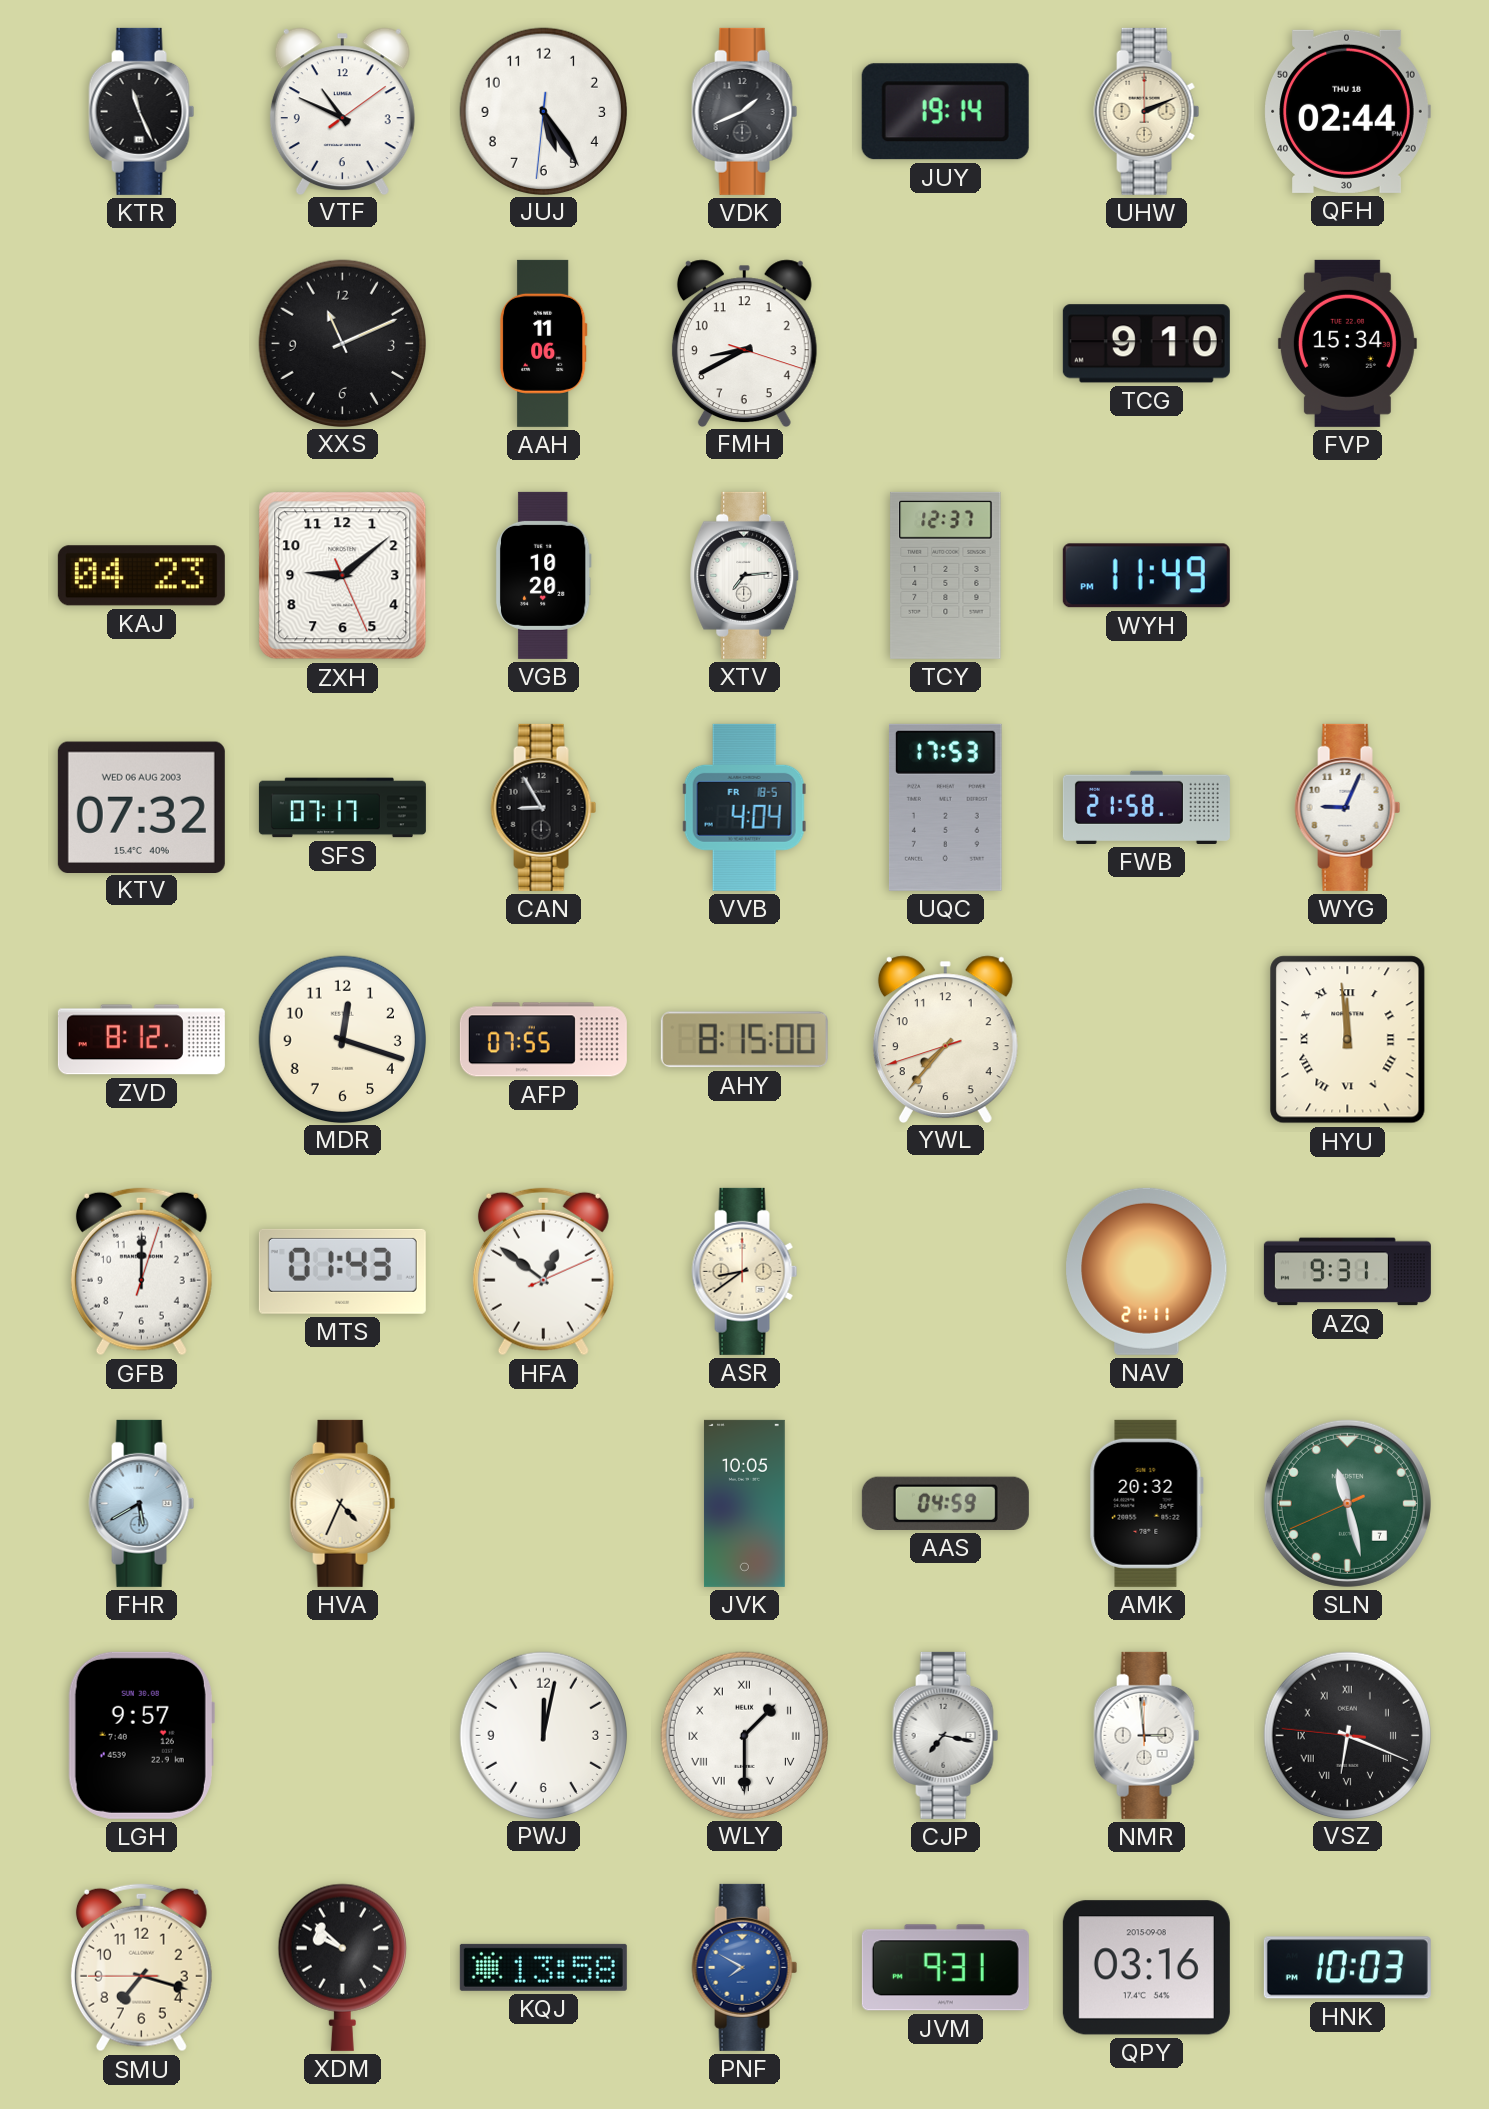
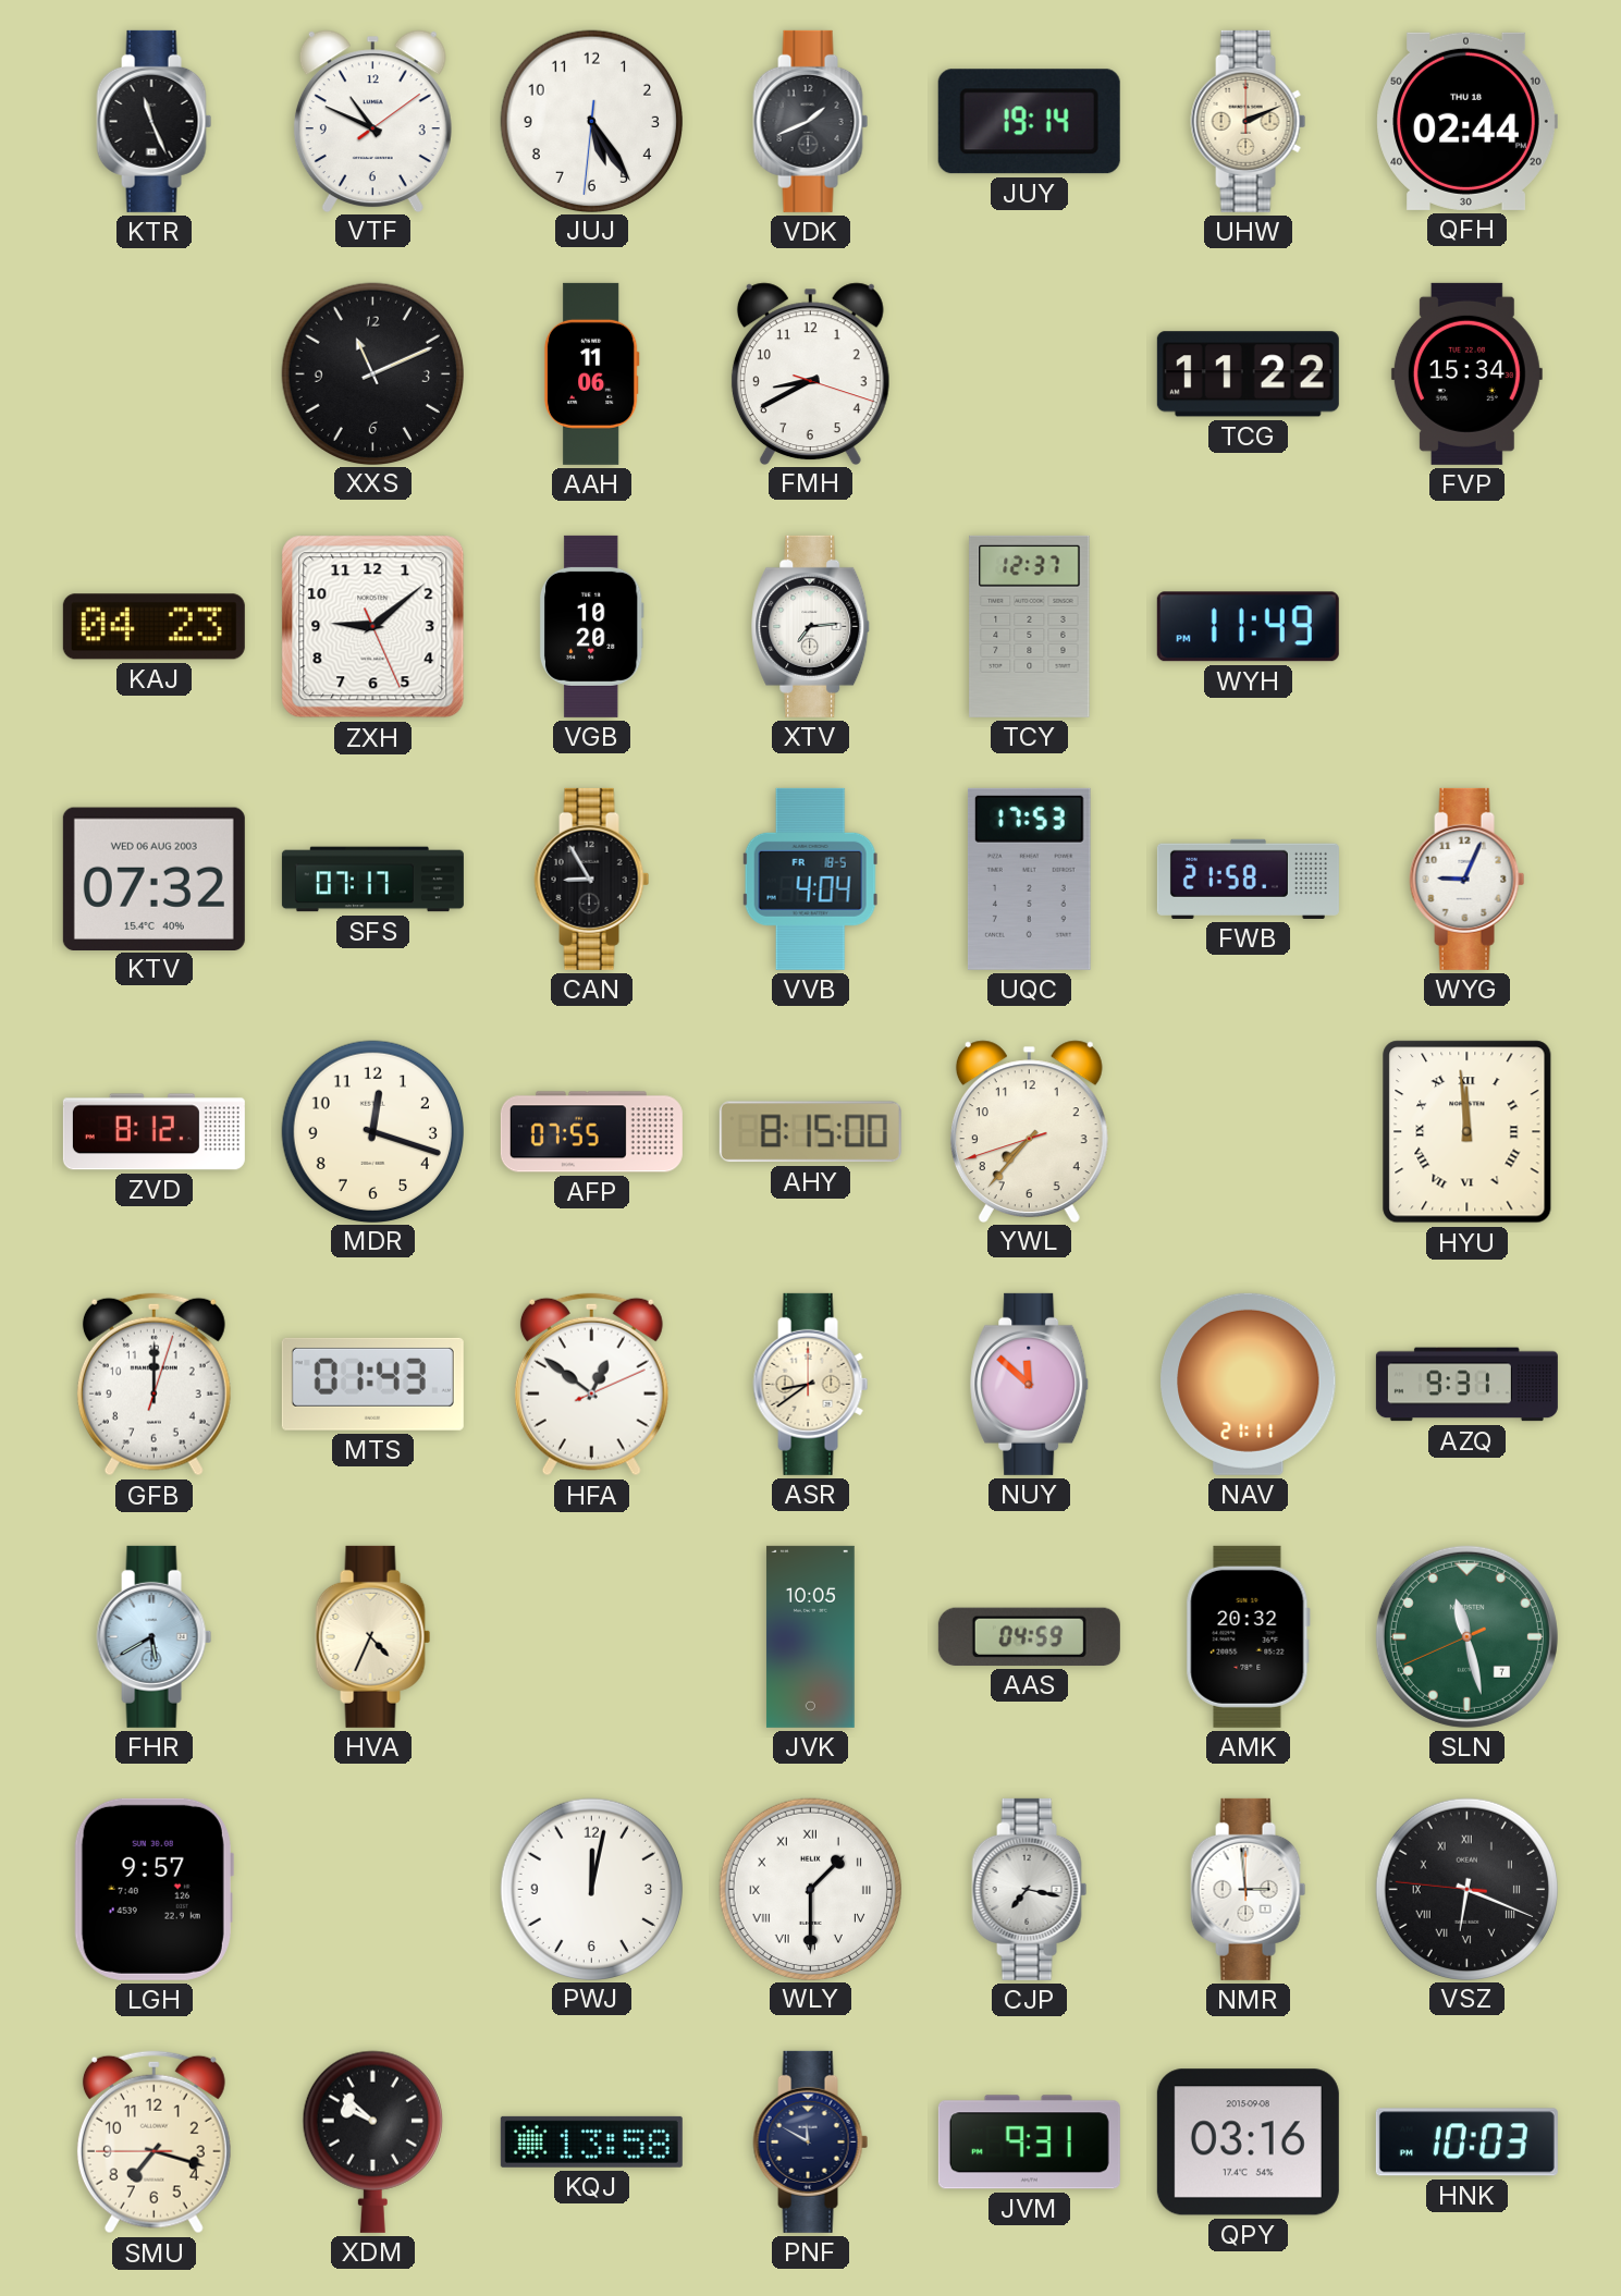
TCG: 9:10 -> 11:22 (1248, 375)
NUY: none -> 11:52 (1030, 1384)
PNF: 7:50 -> 11:50 (811, 2141)
PNF dial: blue -> navy (811, 2141)
